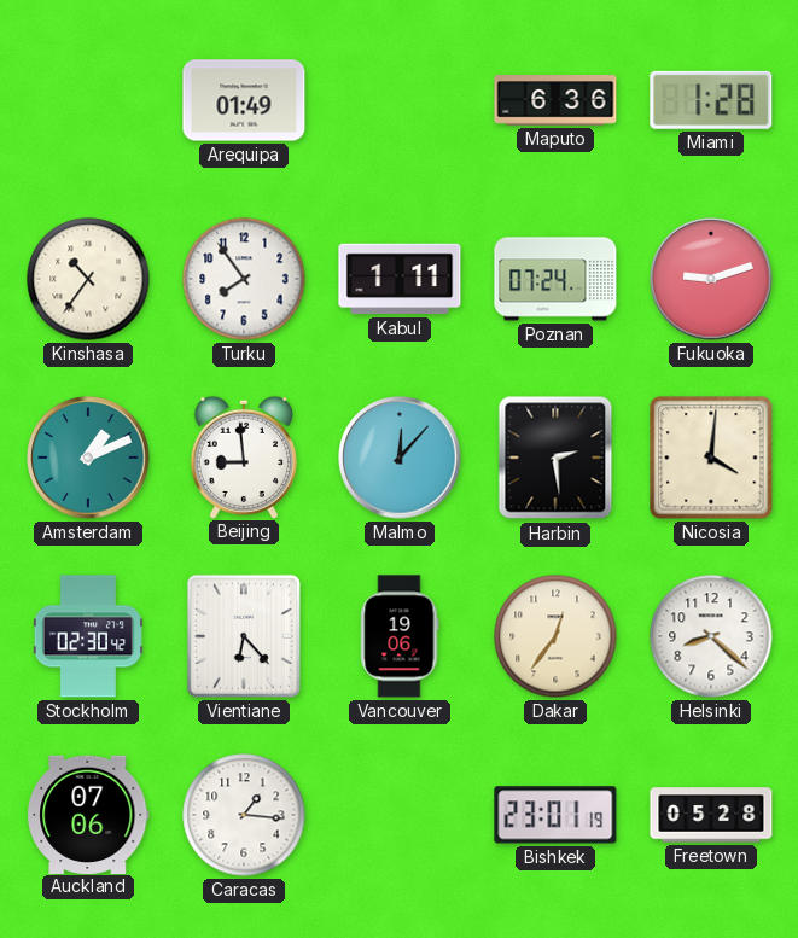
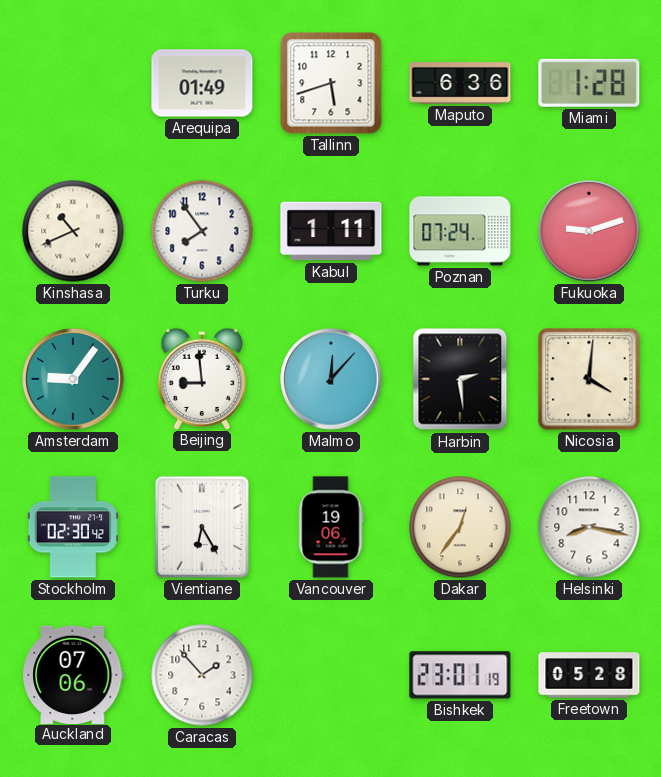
Tallinn: none -> 5:42 (331, 83)
Kinshasa: 10:36 -> 10:41 (73, 231)
Amsterdam: 1:11 -> 9:06 (73, 379)
Vientiane: 6:23 -> 6:25 (202, 527)
Helsinki: 8:22 -> 8:17 (589, 527)
Caracas: 1:16 -> 1:53 (202, 675)
